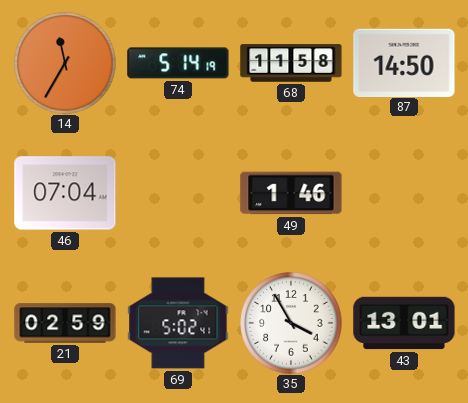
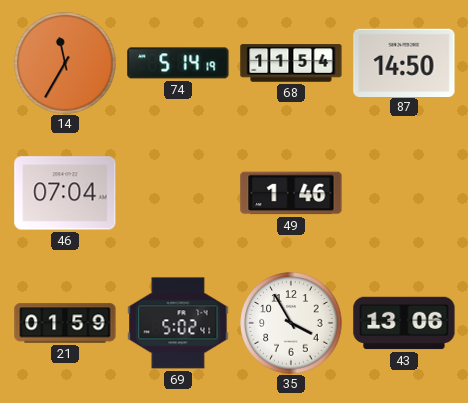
68: 11:58 -> 11:54 (291, 63)
21: 02:59 -> 01:59 (65, 323)
43: 13:01 -> 13:06 (404, 323)
